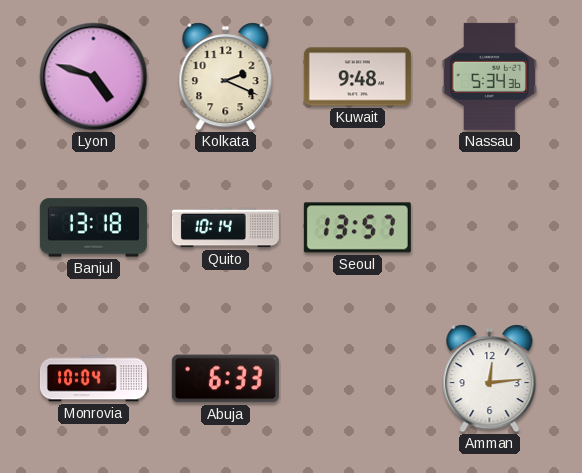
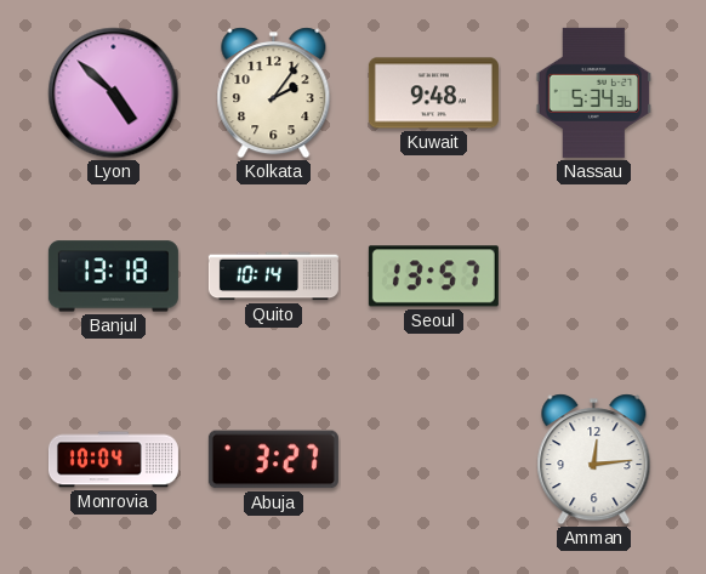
Lyon: 4:48 -> 4:52 (114, 93)
Kolkata: 2:19 -> 2:06 (274, 93)
Abuja: 6:33 -> 3:27 (273, 460)
